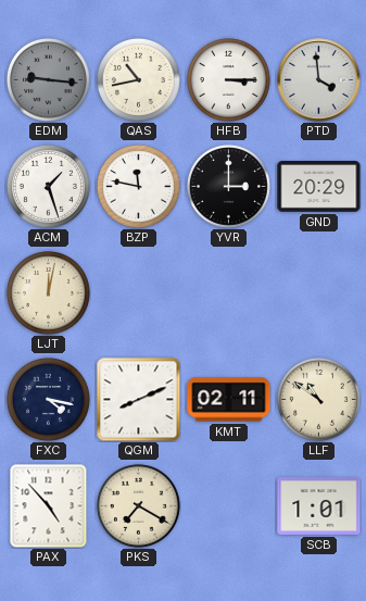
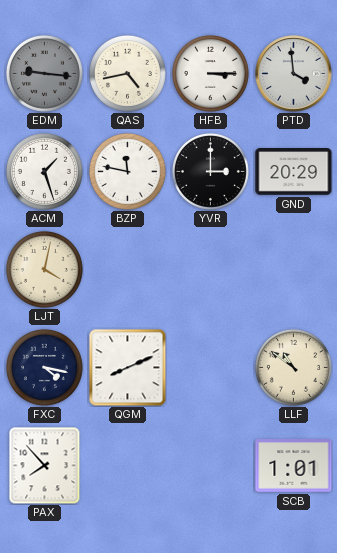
QAS: 10:43 -> 4:43 (127, 73)
LJT: 12:02 -> 4:02 (44, 269)
KMT: 02:11 -> none (229, 400)
PAX: 4:53 -> 7:53 (45, 465)
PKS: 7:20 -> none (138, 505)
